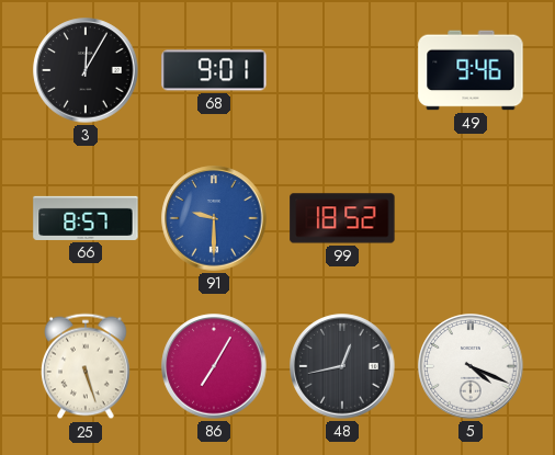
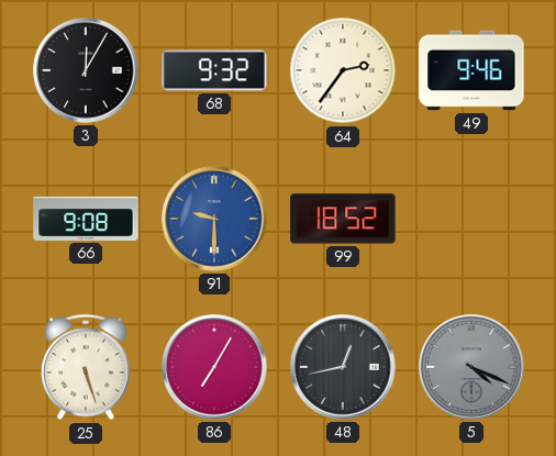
68: 9:01 -> 9:32 (214, 70)
64: none -> 2:36 (343, 70)
66: 8:57 -> 9:08 (86, 219)
5 dial: white -> grey (471, 367)
